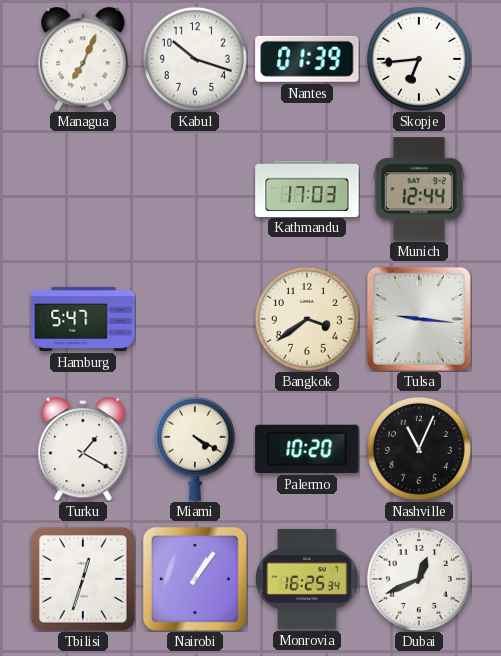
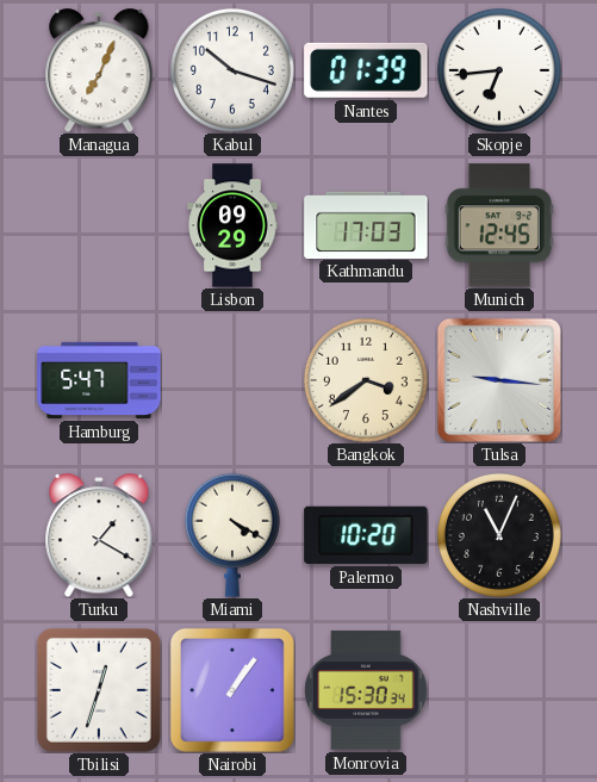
Lisbon: none -> 09:29 (232, 225)
Munich: 12:44 -> 12:45 (499, 225)
Monrovia: 16:25 -> 15:30 (366, 690)
Dubai: 12:41 -> none (419, 579)
